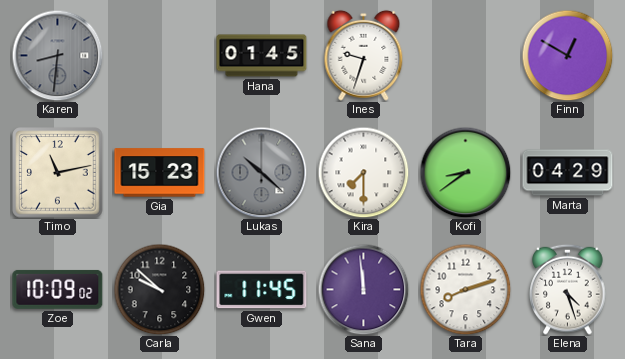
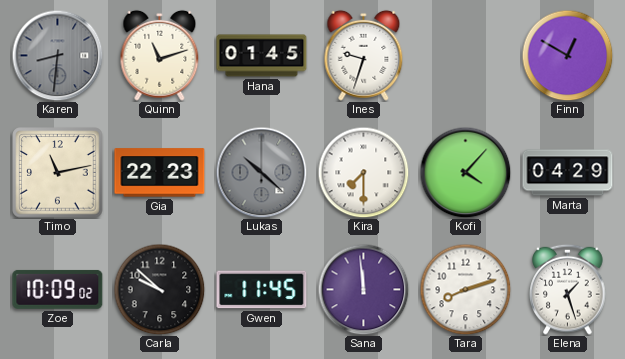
Quinn: none -> 11:12 (160, 55)
Gia: 15:23 -> 22:23 (160, 173)
Kofi: 8:39 -> 4:07 (465, 172)
Elena: 4:27 -> 1:27 (568, 289)
